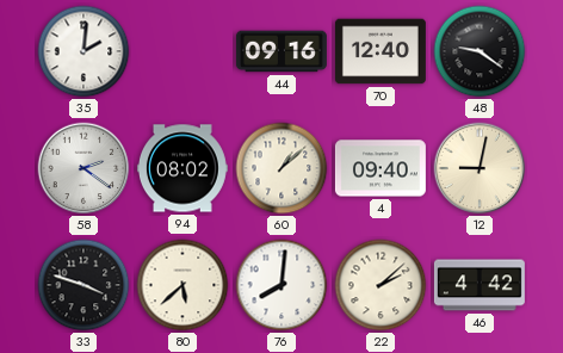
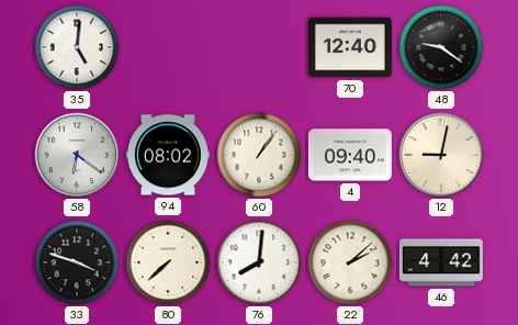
35: 2:01 -> 5:01 (77, 47)
44: 09:16 -> none (281, 51)
58: 2:21 -> 6:21 (77, 155)
60: 1:08 -> 1:06 (259, 155)
80: 5:38 -> 7:38 (168, 262)
